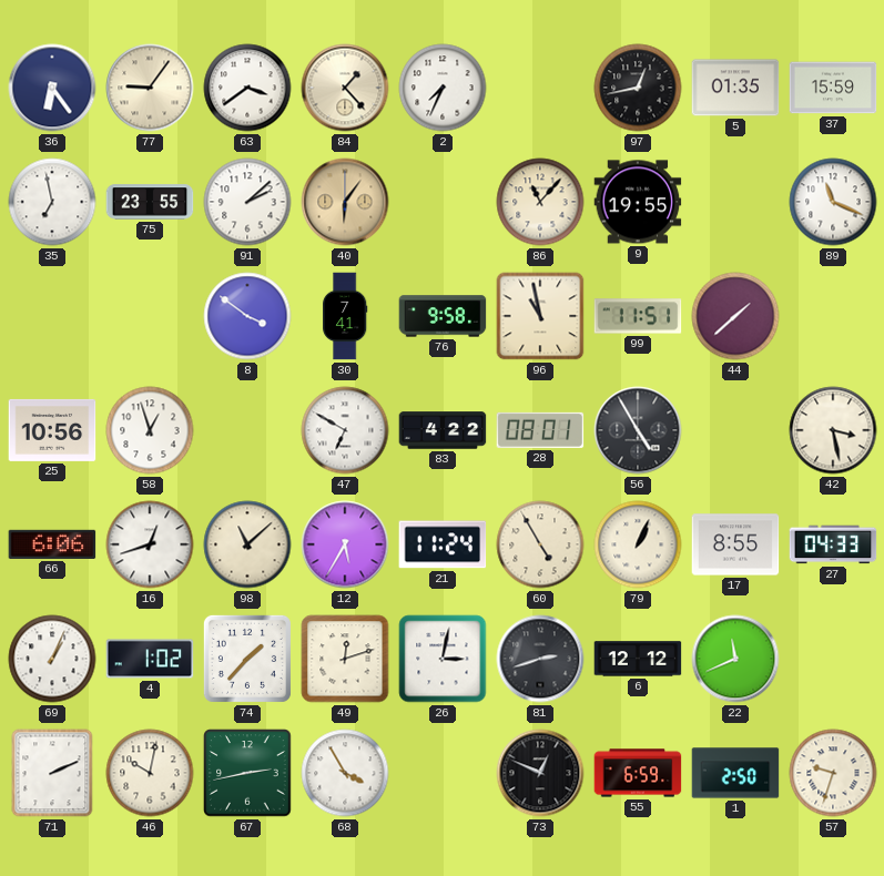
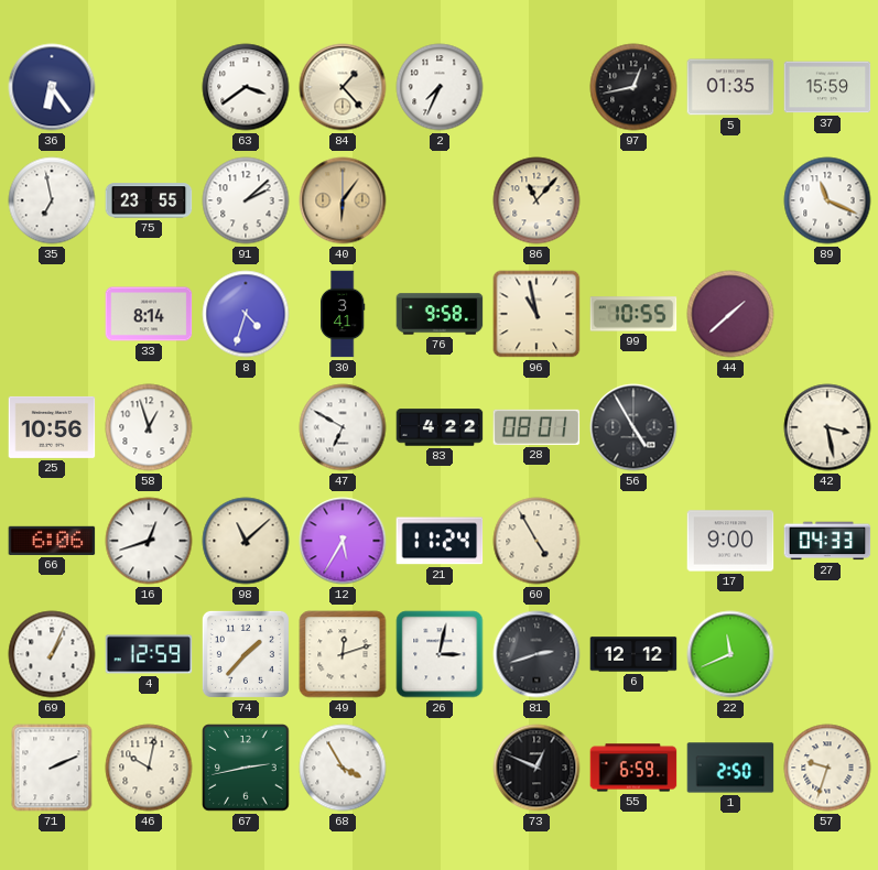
77: 9:06 -> none (150, 88)
9: 19:55 -> none (638, 202)
33: none -> 8:14 (149, 314)
8: 3:51 -> 4:33 (246, 314)
30: 7:41 -> 3:41 (344, 314)
99: 11:51 -> 10:55 (633, 314)
79: 1:04 -> none (638, 544)
17: 8:55 -> 9:00 (730, 541)
4: 1:02 -> 12:59 (149, 654)
